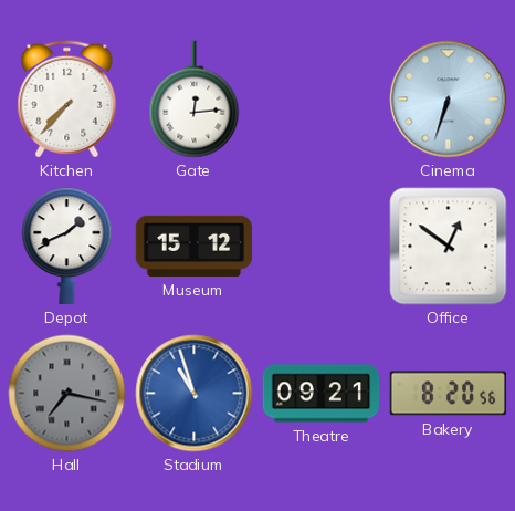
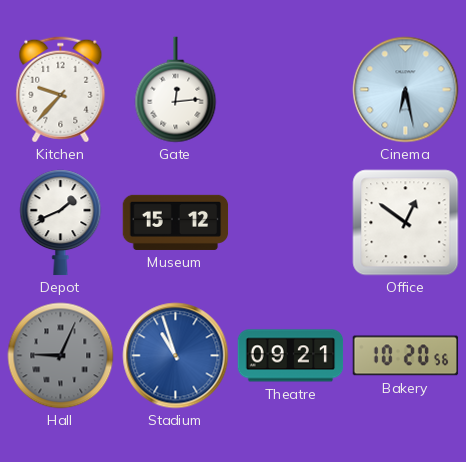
Kitchen: 7:37 -> 9:37 (61, 90)
Cinema: 6:33 -> 6:28 (406, 90)
Hall: 7:17 -> 9:04 (61, 356)
Bakery: 8:20 -> 10:20 (406, 356)
